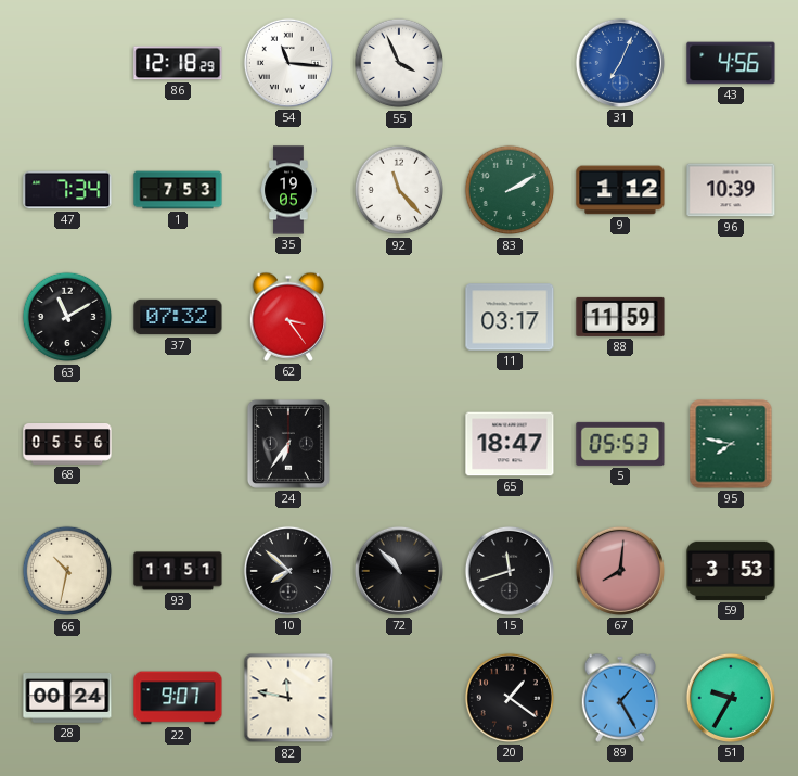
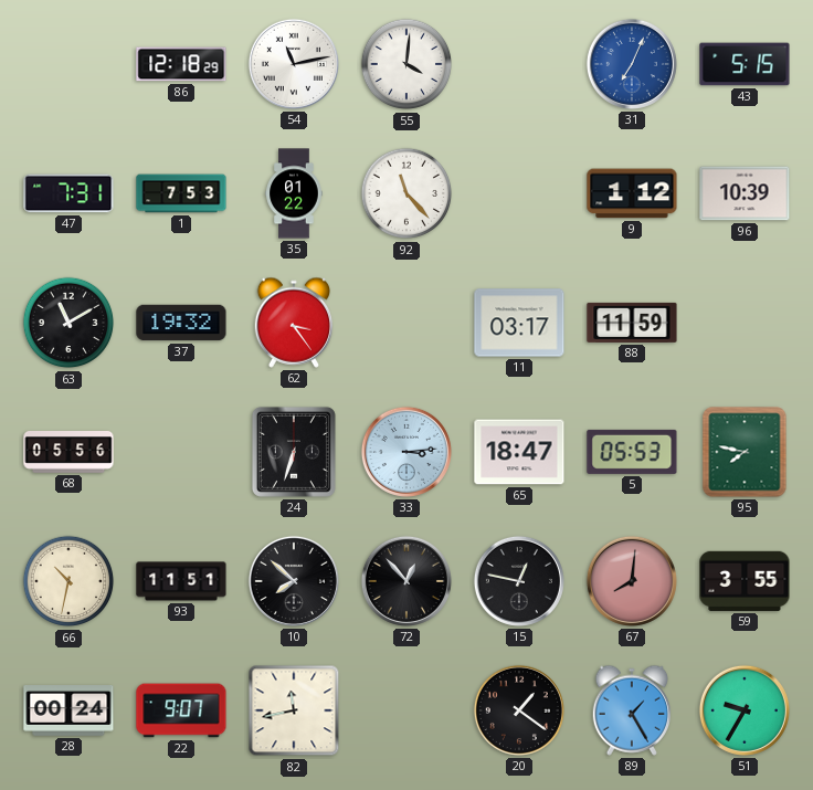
54: 11:16 -> 11:13 (294, 64)
55: 3:56 -> 4:01 (406, 64)
43: 4:56 -> 5:15 (745, 64)
47: 7:34 -> 7:31 (68, 193)
35: 19:05 -> 01:22 (294, 193)
83: 2:10 -> none (510, 190)
37: 07:32 -> 19:32 (181, 323)
24: 6:36 -> 6:33 (294, 452)
33: none -> 3:14 (406, 452)
72: 10:53 -> 12:53 (406, 581)
15: 11:42 -> 12:47 (519, 581)
59: 3:53 -> 3:55 (745, 581)
82: 11:47 -> 11:43 (294, 710)
